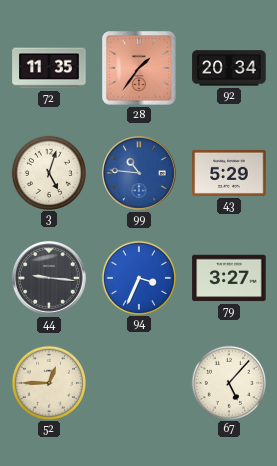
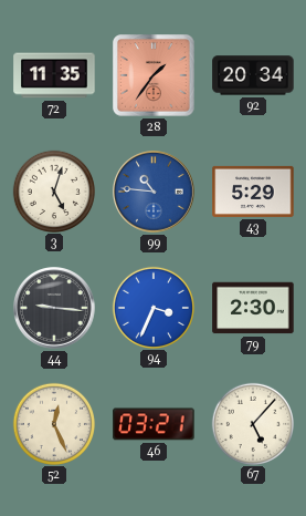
79: 3:27 -> 2:30 (253, 308)
52: 12:45 -> 12:26 (53, 423)
46: none -> 03:21 (154, 424)
